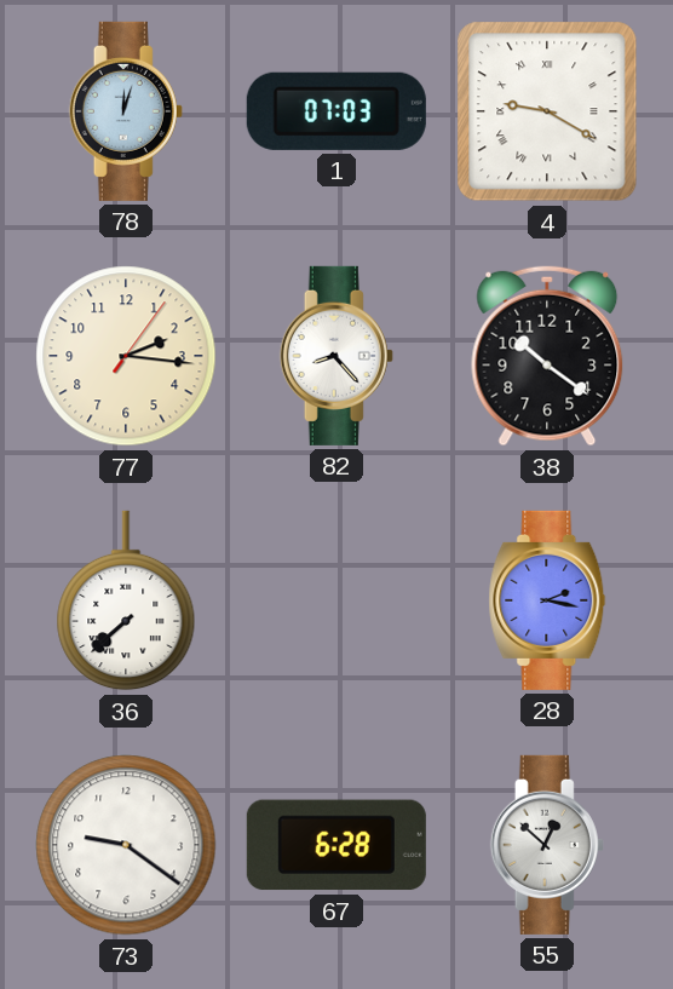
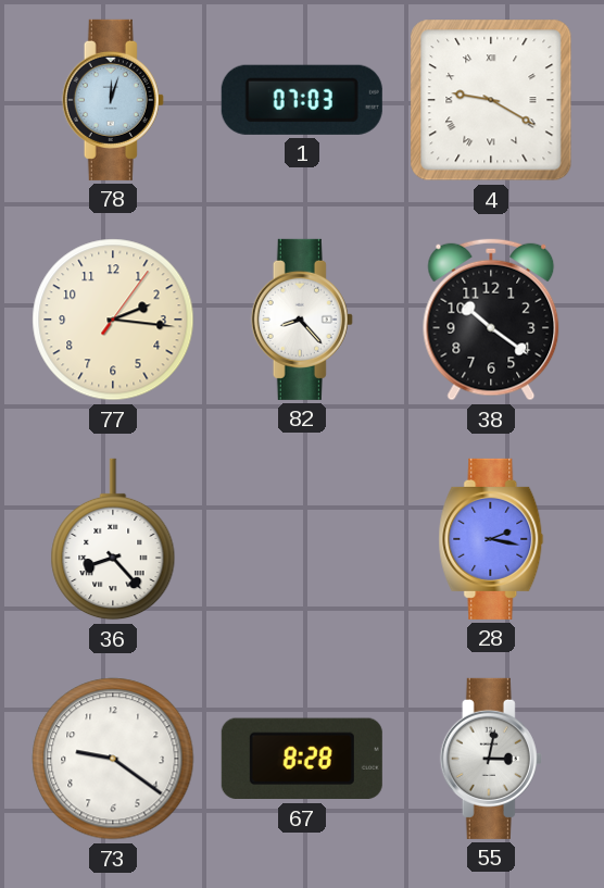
36: 7:38 -> 8:23 (113, 539)
67: 6:28 -> 8:28 (302, 759)
55: 12:52 -> 3:02 (491, 759)
